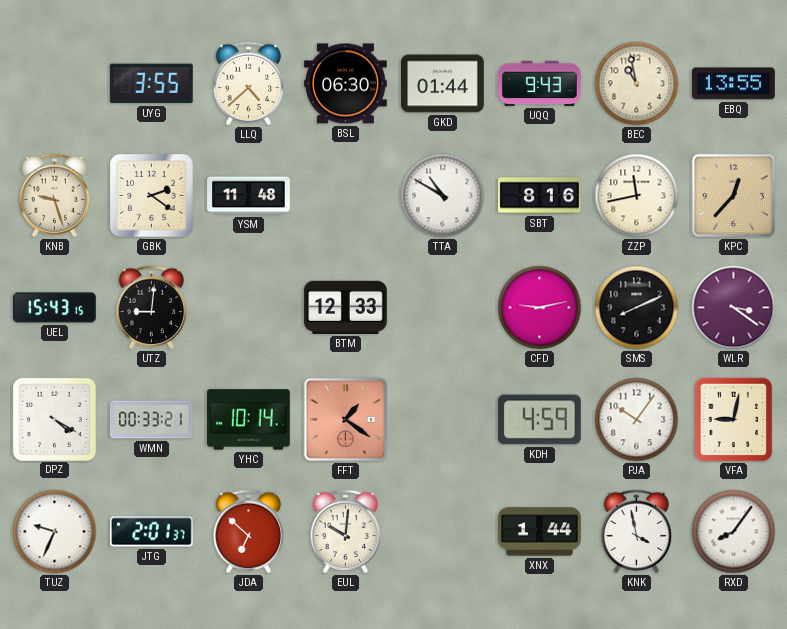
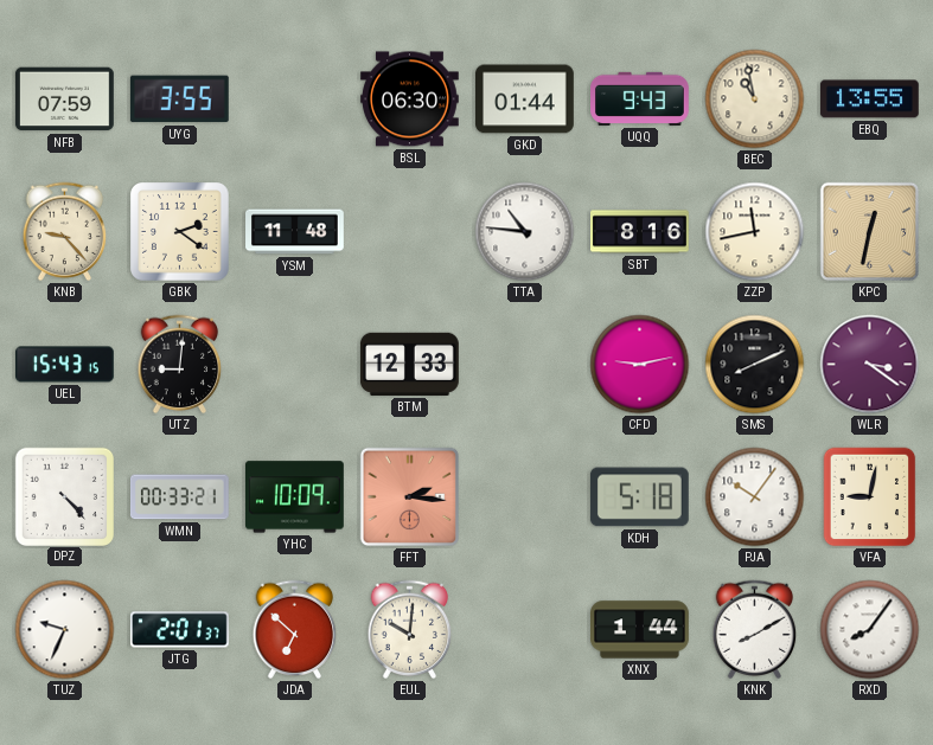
NFB: none -> 07:59 (65, 99)
LLQ: 4:38 -> none (249, 84)
KNB: 9:27 -> 9:23 (65, 232)
TTA: 10:50 -> 10:46 (525, 232)
KPC: 12:37 -> 12:32 (870, 232)
DPZ: 4:20 -> 4:23 (64, 496)
YHC: 10:14 -> 10:09 (295, 497)
FFT: 1:21 -> 2:16 (410, 497)
KDH: 4:59 -> 5:18 (639, 497)
KNK: 3:58 -> 8:10 (755, 630)
